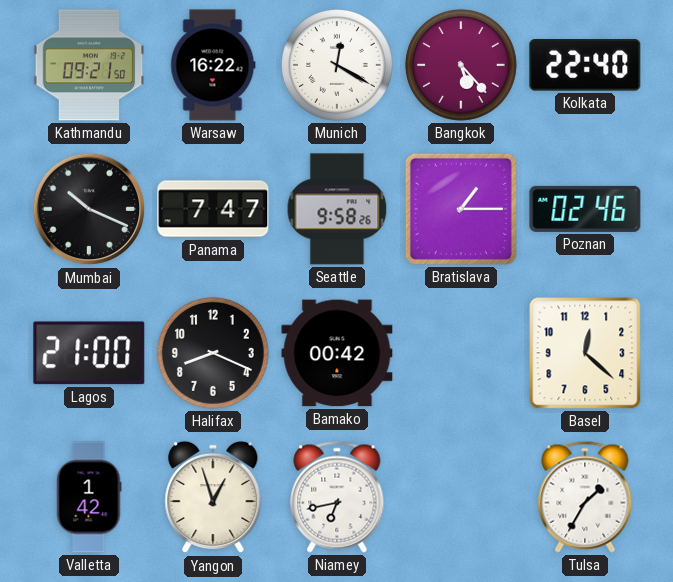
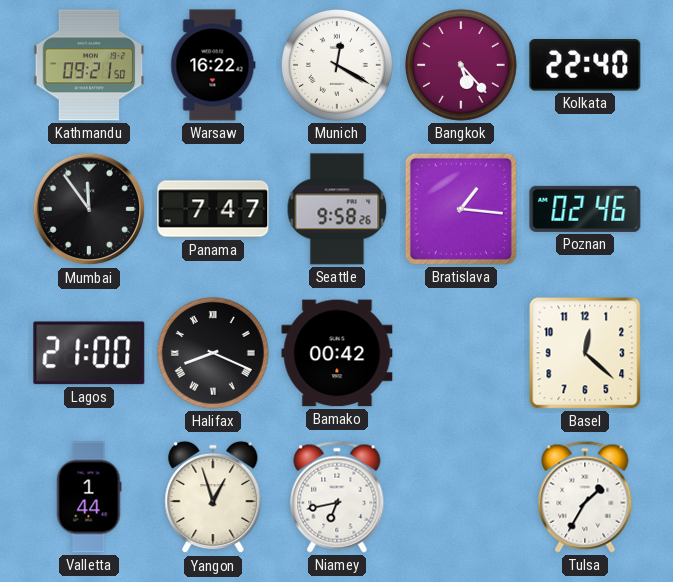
Mumbai: 10:19 -> 11:54 (89, 209)
Bratislava: 1:15 -> 1:16 (461, 209)
Halifax numerals: Arabic -> Roman (213, 353)
Valletta: 1:42 -> 1:44 (89, 497)
